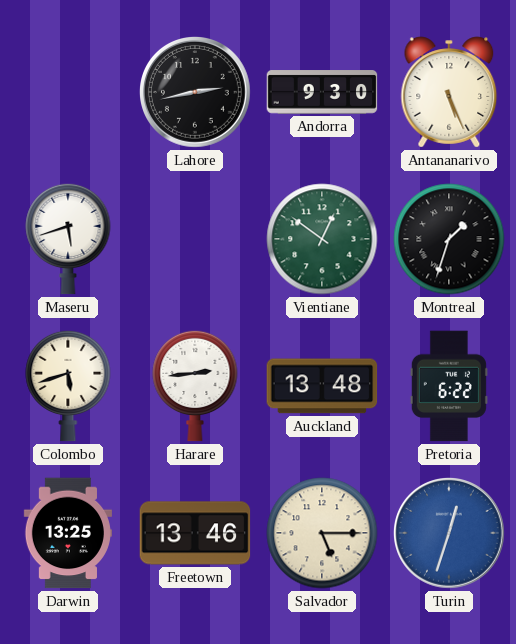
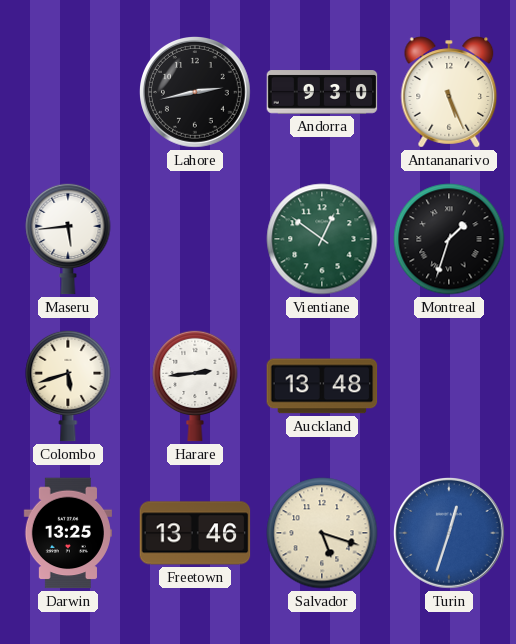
Maseru: 5:42 -> 5:44 (68, 239)
Pretoria: 6:22 -> none (449, 386)
Salvador: 5:15 -> 5:18 (322, 533)
